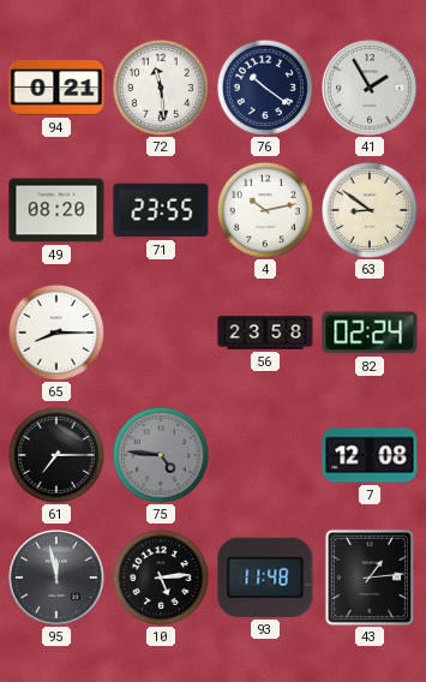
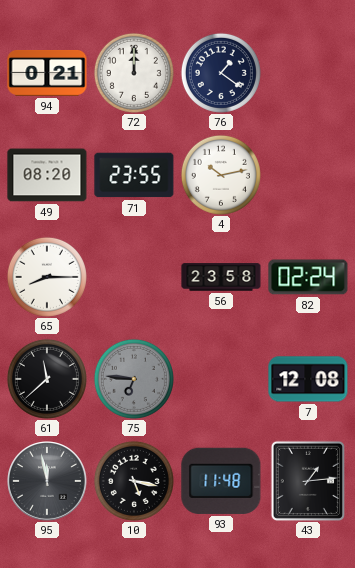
72: 11:29 -> 12:00 (134, 73)
76: 10:21 -> 1:21 (221, 73)
41: 1:55 -> none (370, 88)
63: 8:51 -> none (370, 210)
61: 7:15 -> 11:38 (47, 379)
75: 4:46 -> 6:46 (134, 379)
10: 5:14 -> 5:17 (134, 481)
